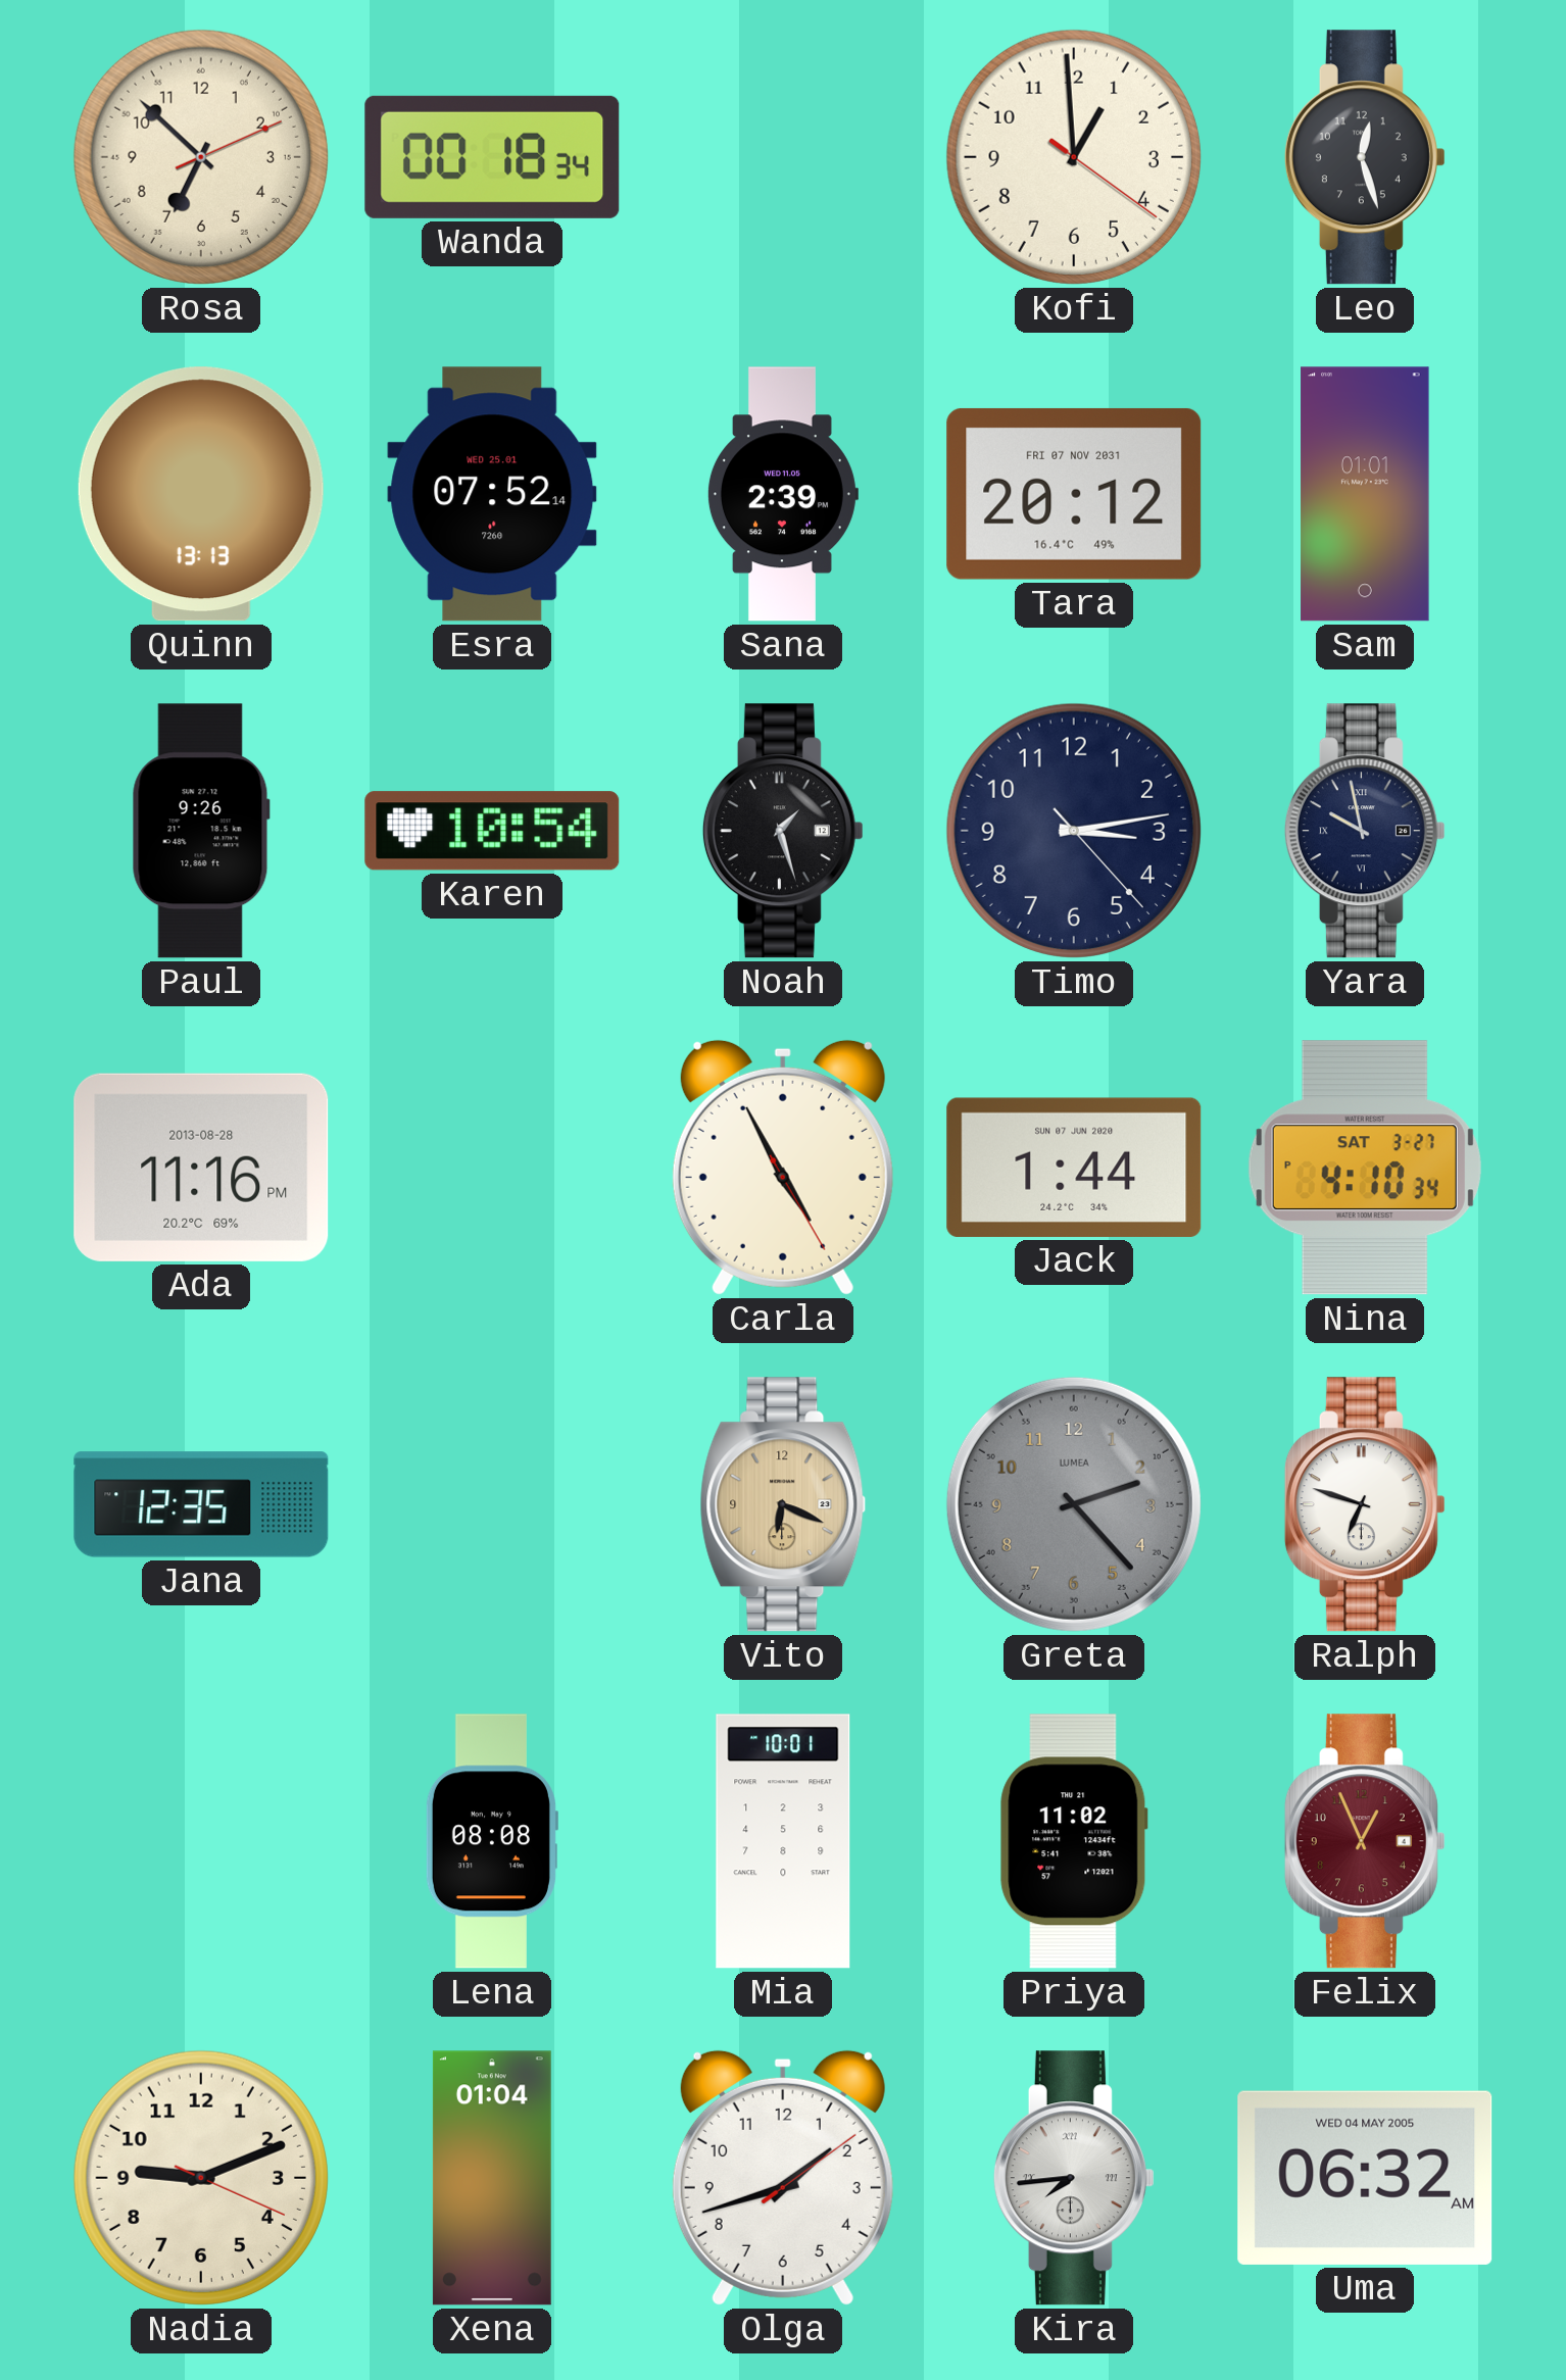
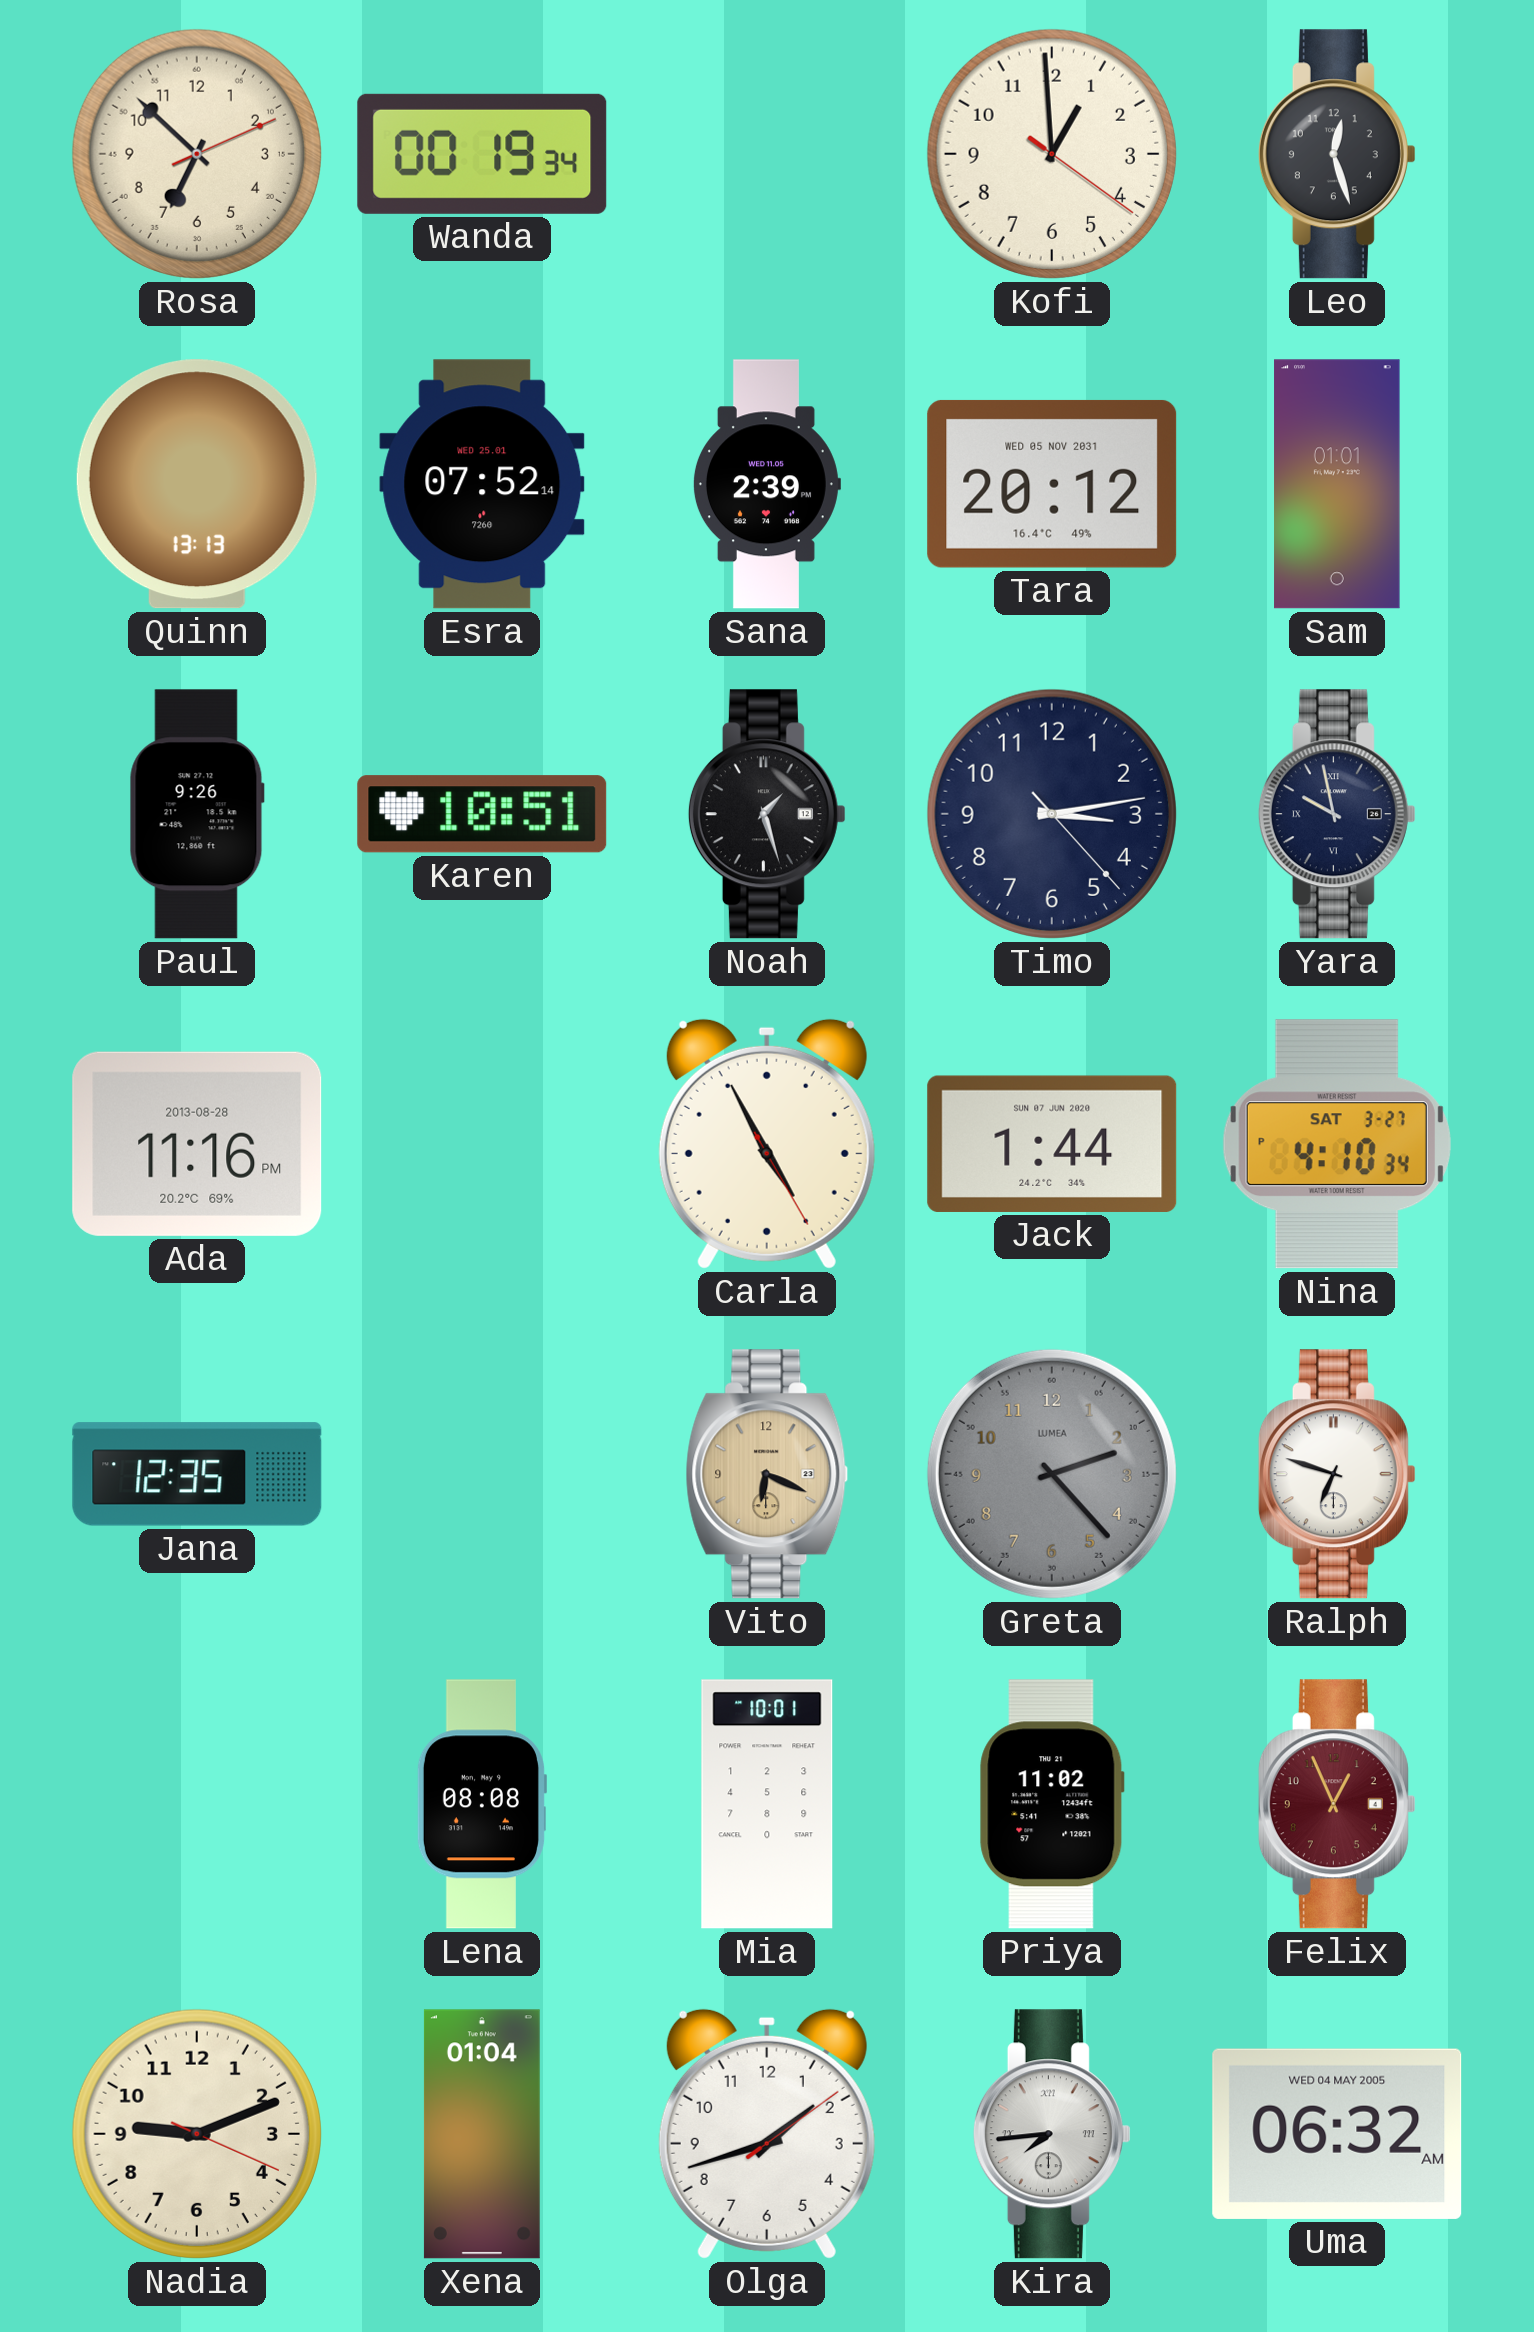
Wanda: 00:18 -> 00:19 (482, 154)
Tara date: FRI 07 NOV 2031 -> WED 05 NOV 2031 (1052, 484)
Karen: 10:54 -> 10:51 (482, 814)
